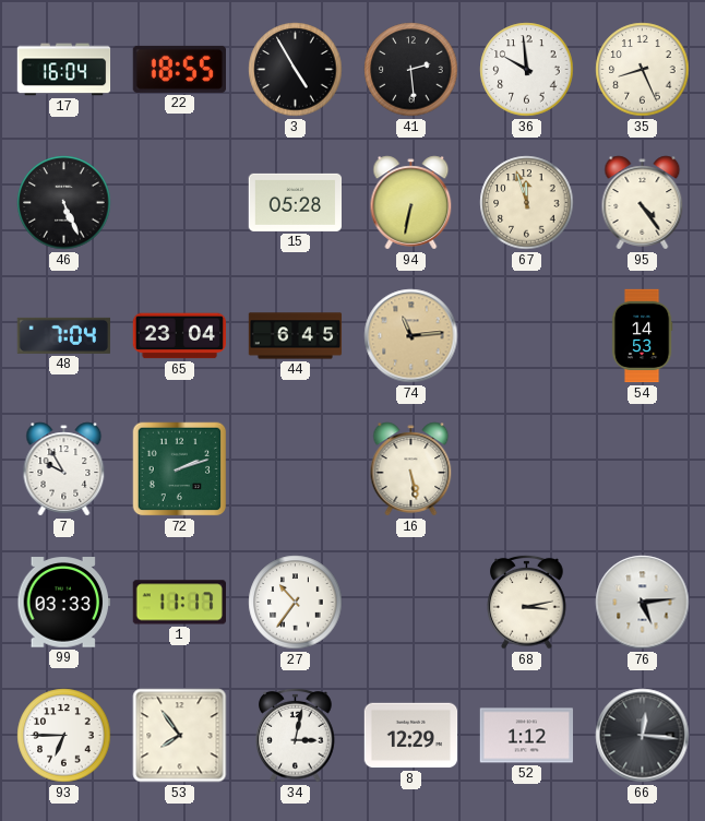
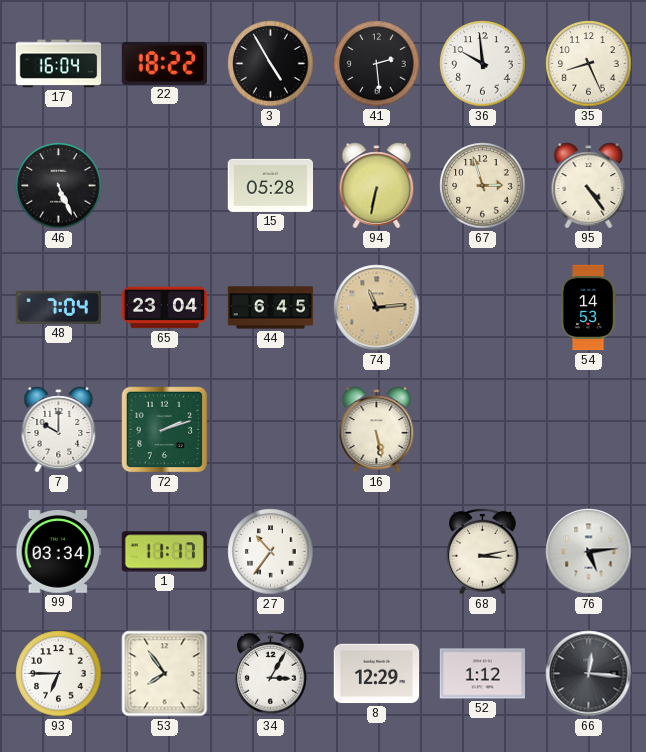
22: 18:55 -> 18:22 (164, 63)
67: 11:57 -> 2:57 (483, 186)
7: 9:55 -> 10:00 (59, 430)
99: 03:33 -> 03:34 (58, 552)
34: 3:02 -> 3:05 (271, 673)
